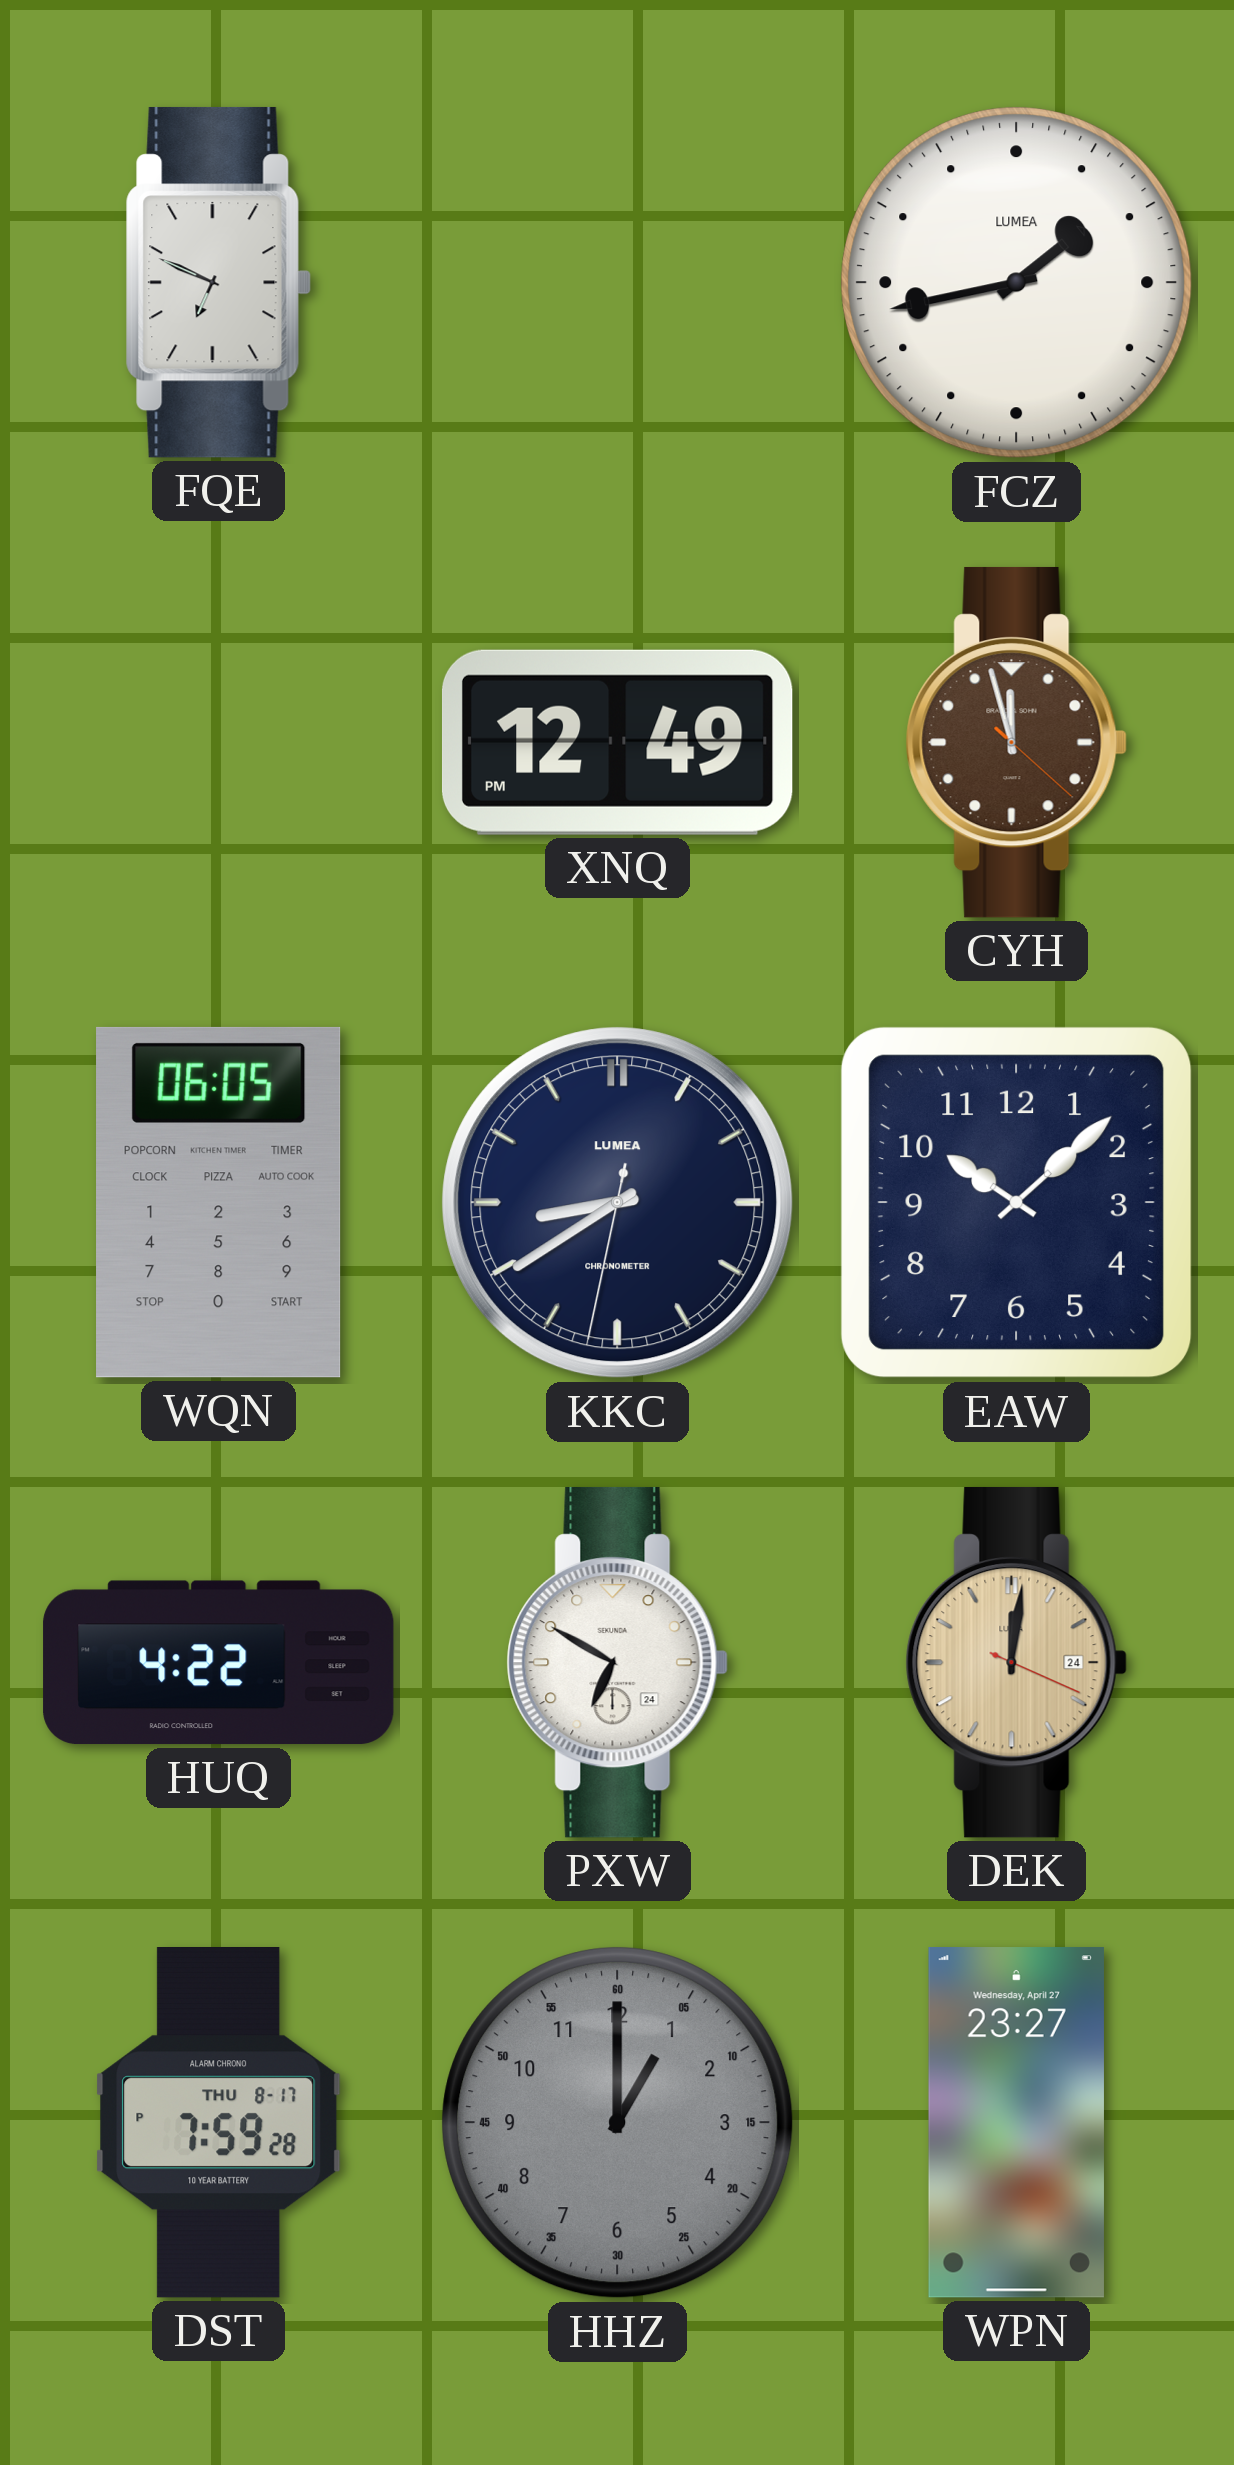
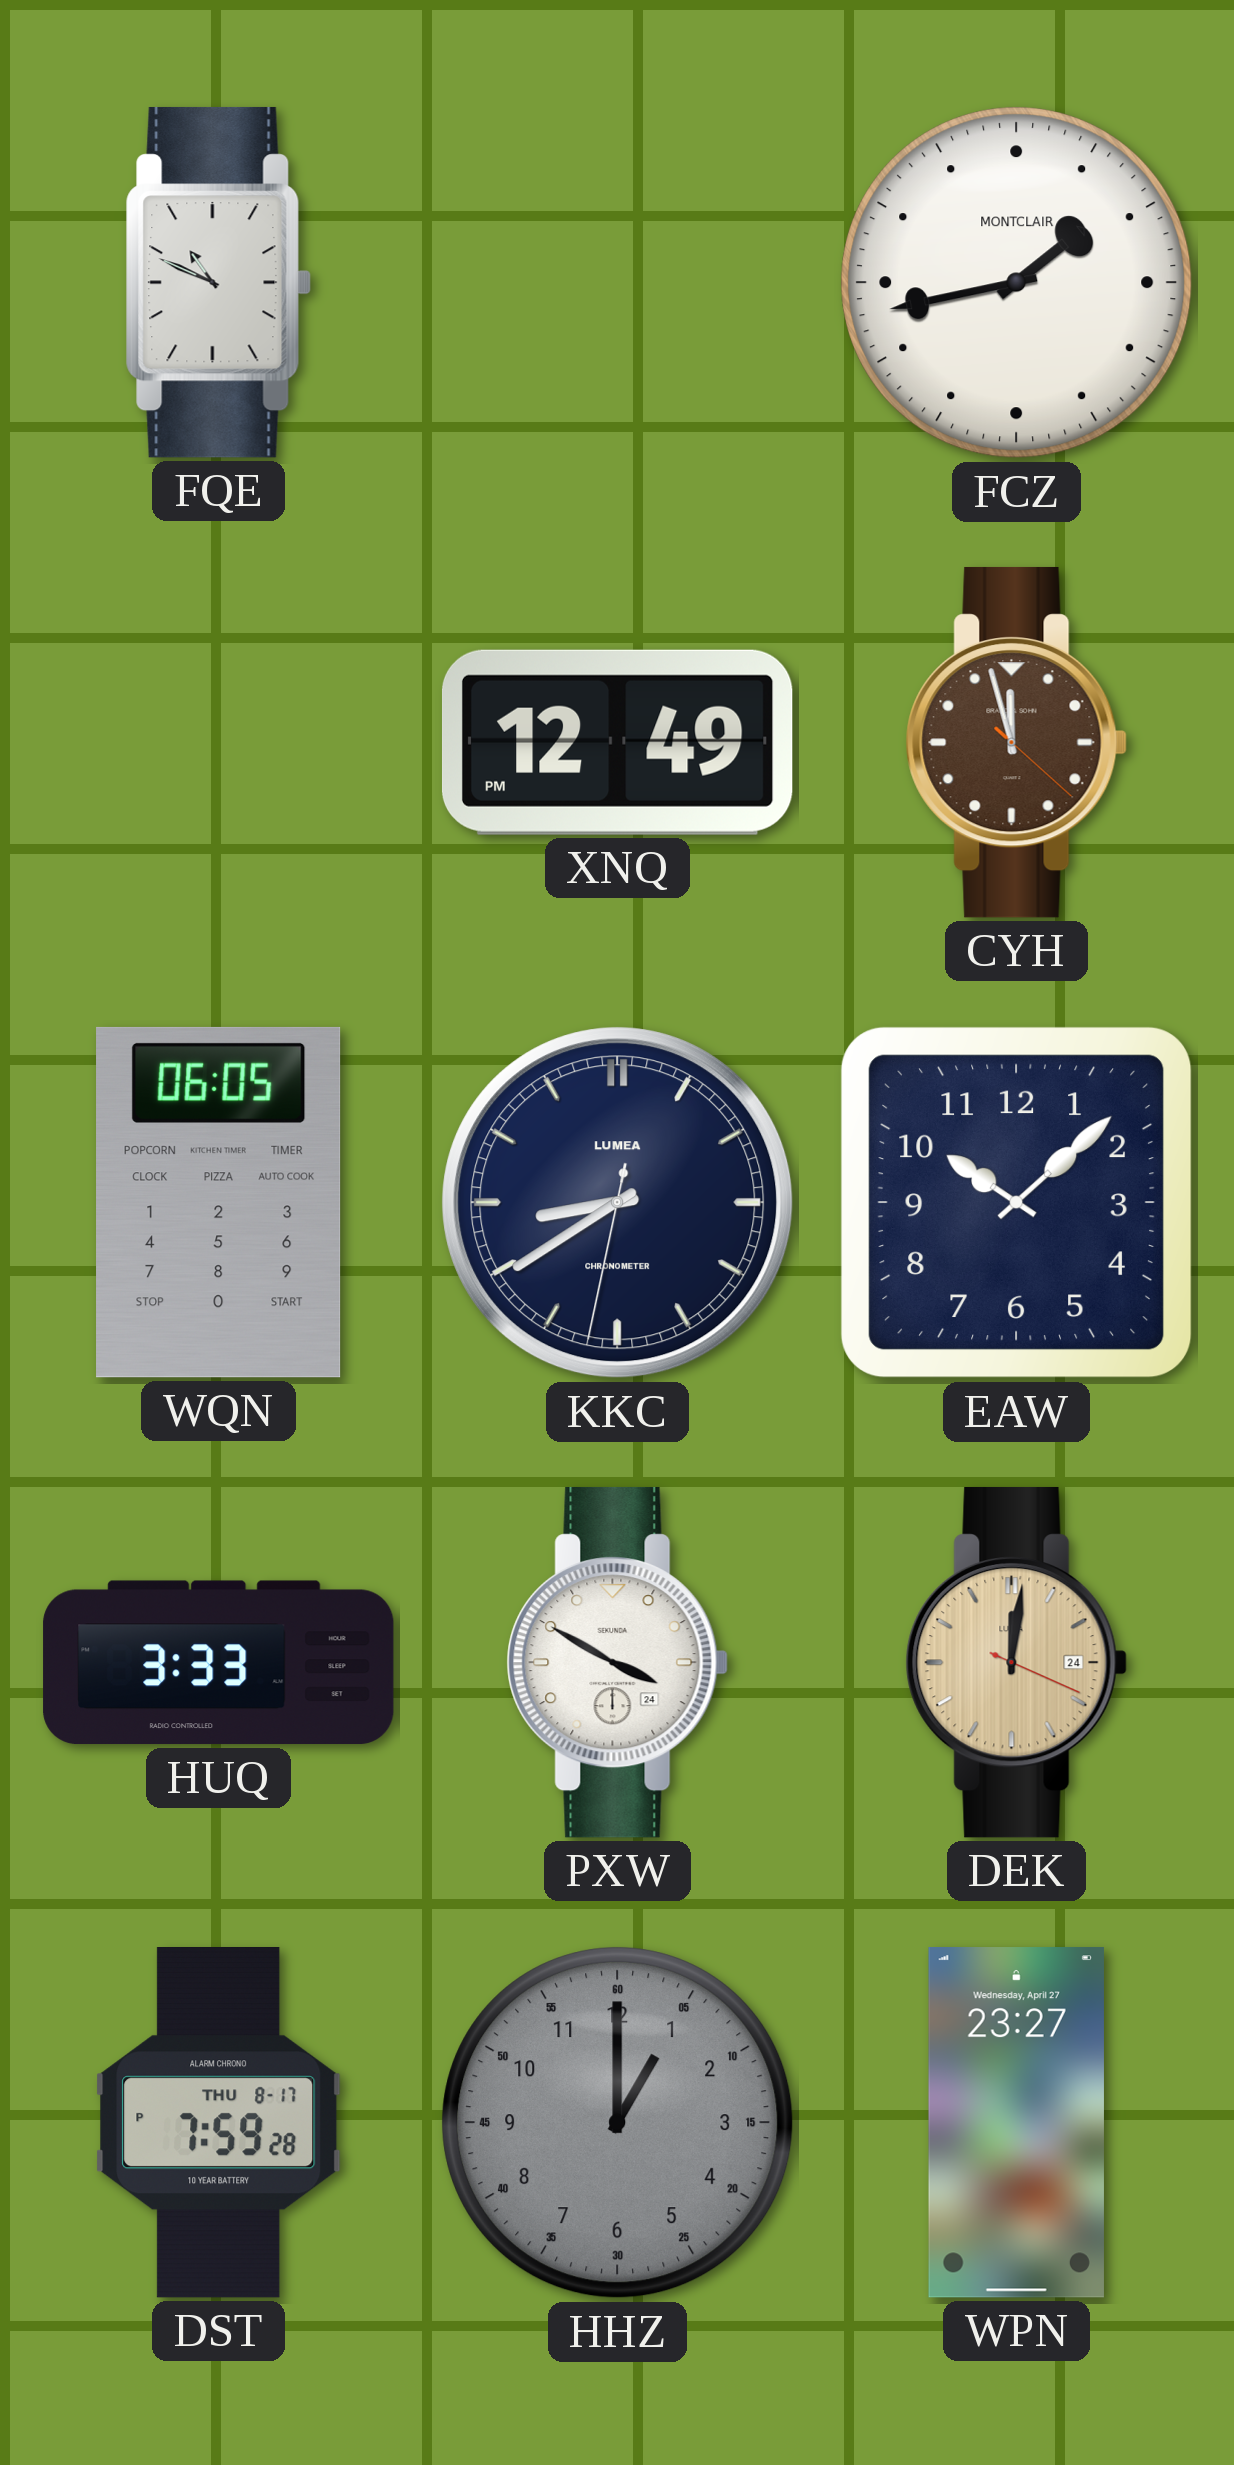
FQE: 6:49 -> 10:49 (218, 282)
FCZ brand: LUMEA -> MONTCLAIR (1017, 283)
HUQ: 4:22 -> 3:33 (219, 1663)
PXW: 6:50 -> 3:50 (617, 1662)
